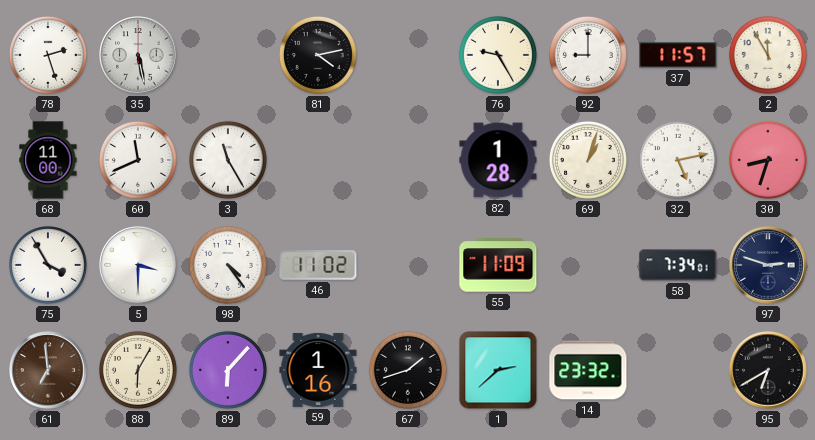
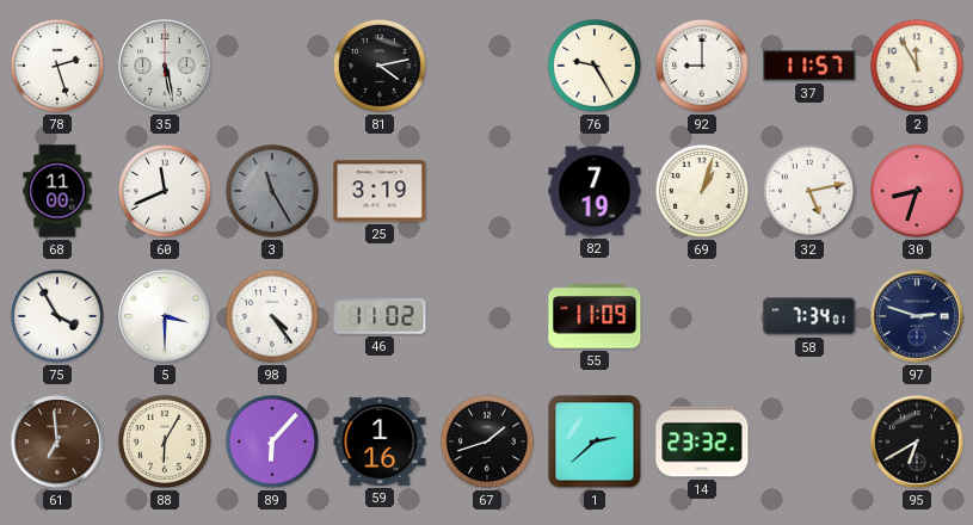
3 dial: white -> grey (272, 191)
25: none -> 3:19 (380, 191)
82: 1:28 -> 7:19 (595, 191)
